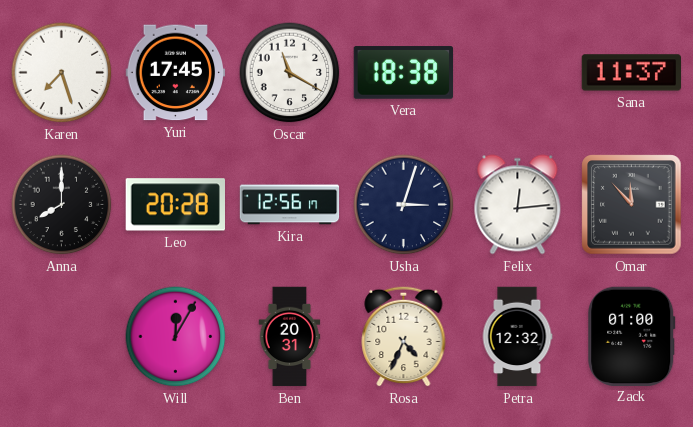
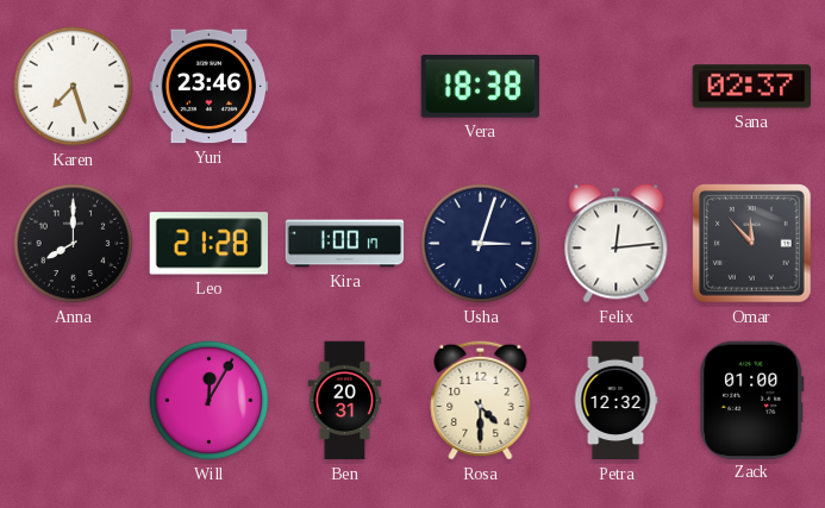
Yuri: 17:45 -> 23:46 (210, 87)
Oscar: 11:20 -> none (290, 73)
Sana: 11:37 -> 02:37 (752, 87)
Leo: 20:28 -> 21:28 (208, 244)
Kira: 12:56 -> 1:00 (345, 244)
Rosa: 4:34 -> 4:30 (481, 400)
